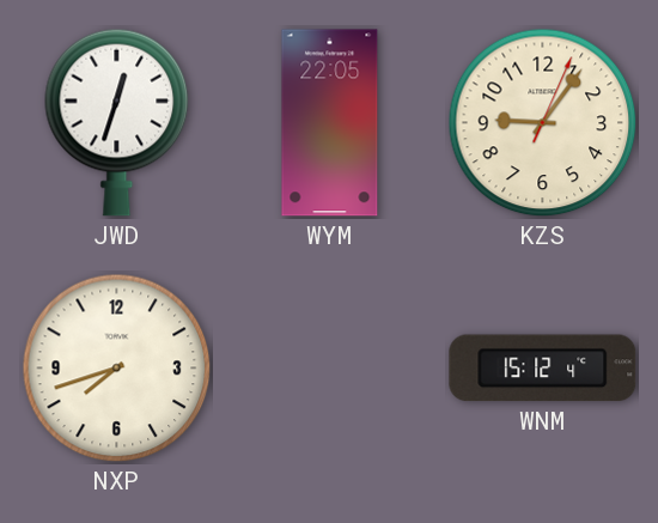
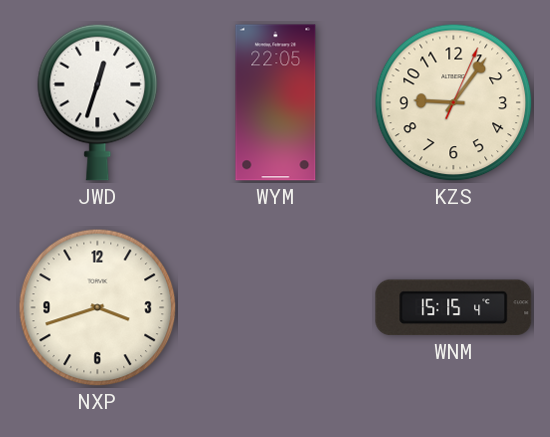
NXP: 7:42 -> 3:42 (98, 308)
WNM: 15:12 -> 15:15 (454, 308)
